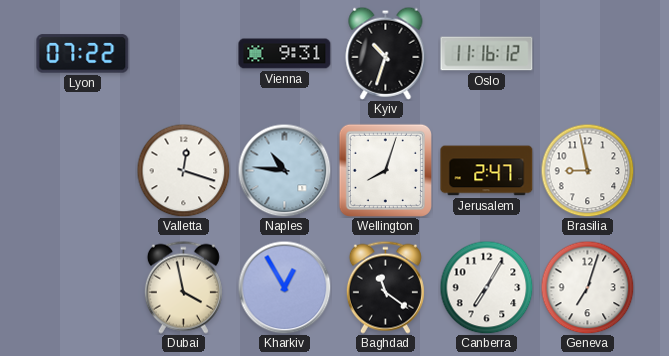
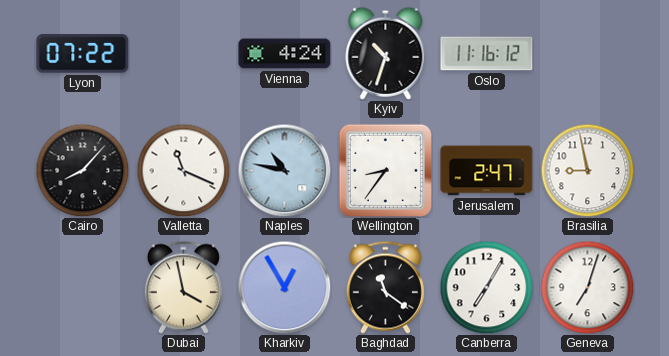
Vienna: 9:31 -> 4:24 (285, 54)
Cairo: none -> 8:07 (82, 170)
Valletta: 12:18 -> 11:19 (183, 170)
Naples: 10:46 -> 10:47 (284, 170)
Wellington: 8:03 -> 8:36 (385, 170)
